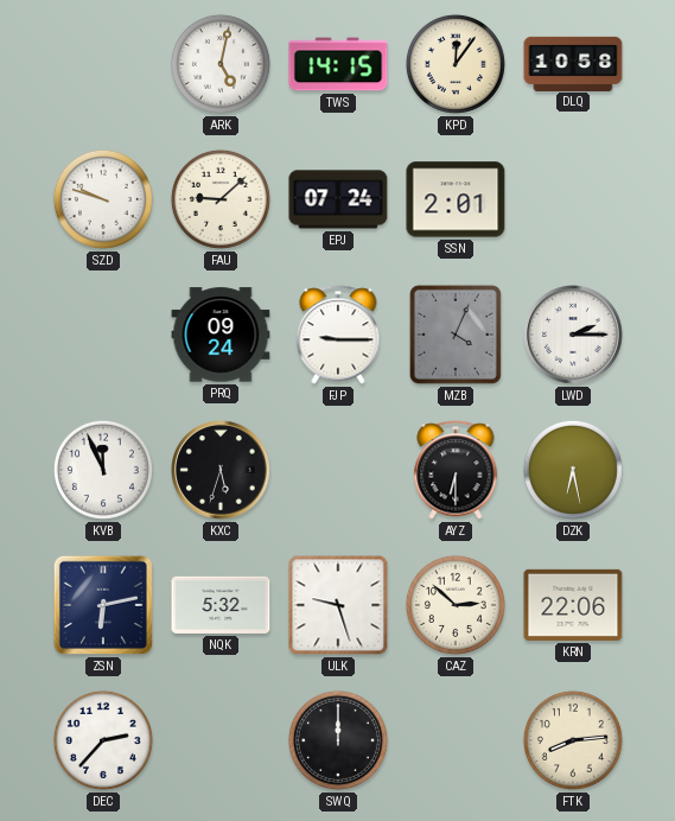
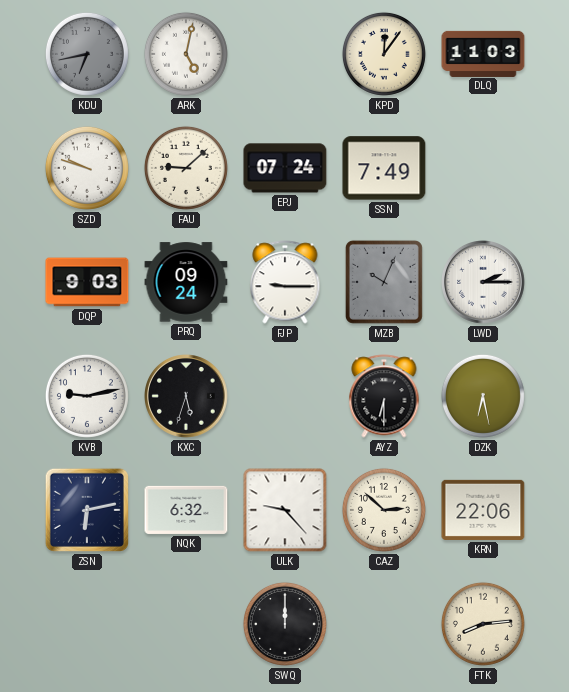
KDU: none -> 6:43 (87, 54)
TWS: 14:15 -> none (338, 64)
DLQ: 10:58 -> 11:03 (483, 53)
SSN: 2:01 -> 7:49 (384, 168)
DQP: none -> 9:03 (87, 282)
MZB: 4:04 -> 10:04 (384, 282)
KVB: 11:56 -> 9:13 (87, 396)
NQK: 5:32 -> 6:32 (186, 510)
ULK: 9:27 -> 9:23 (285, 510)
DEC: 2:37 -> none (103, 740)
